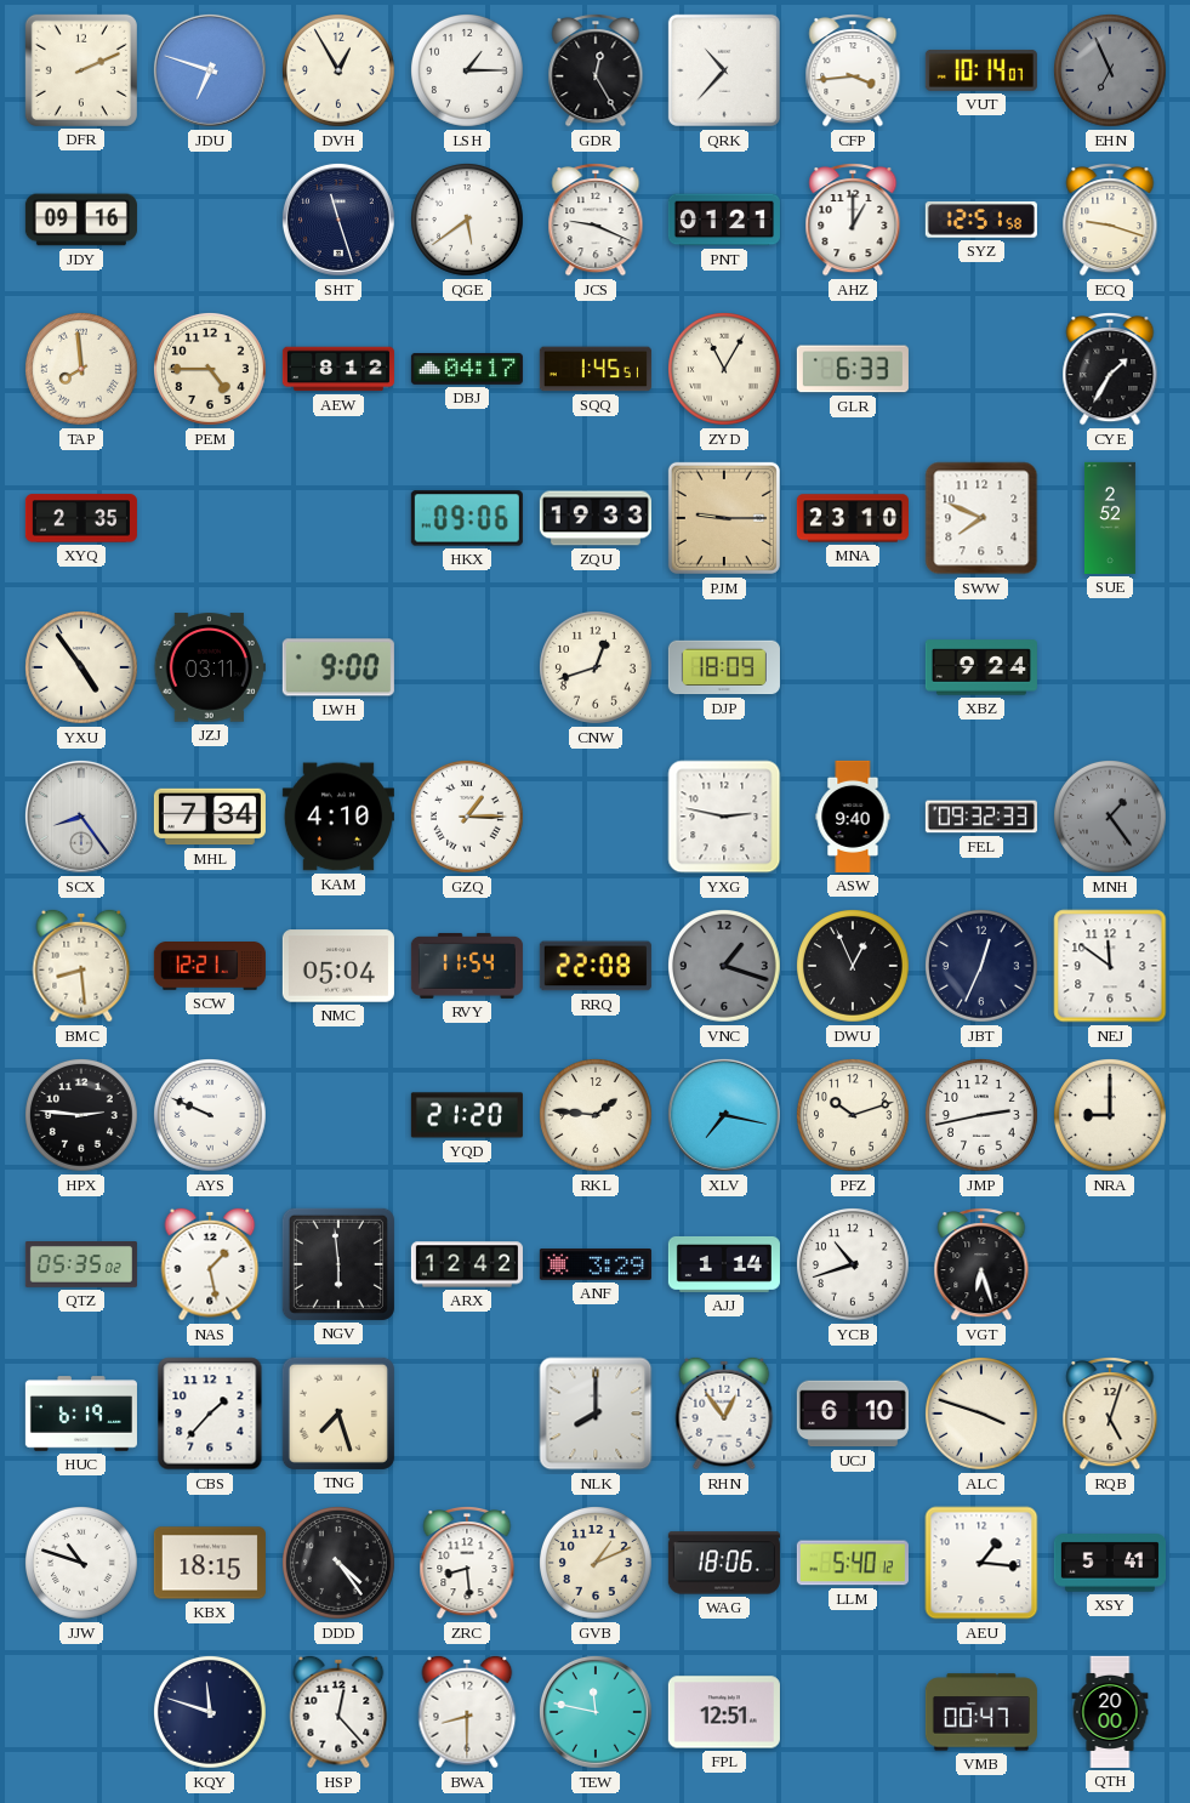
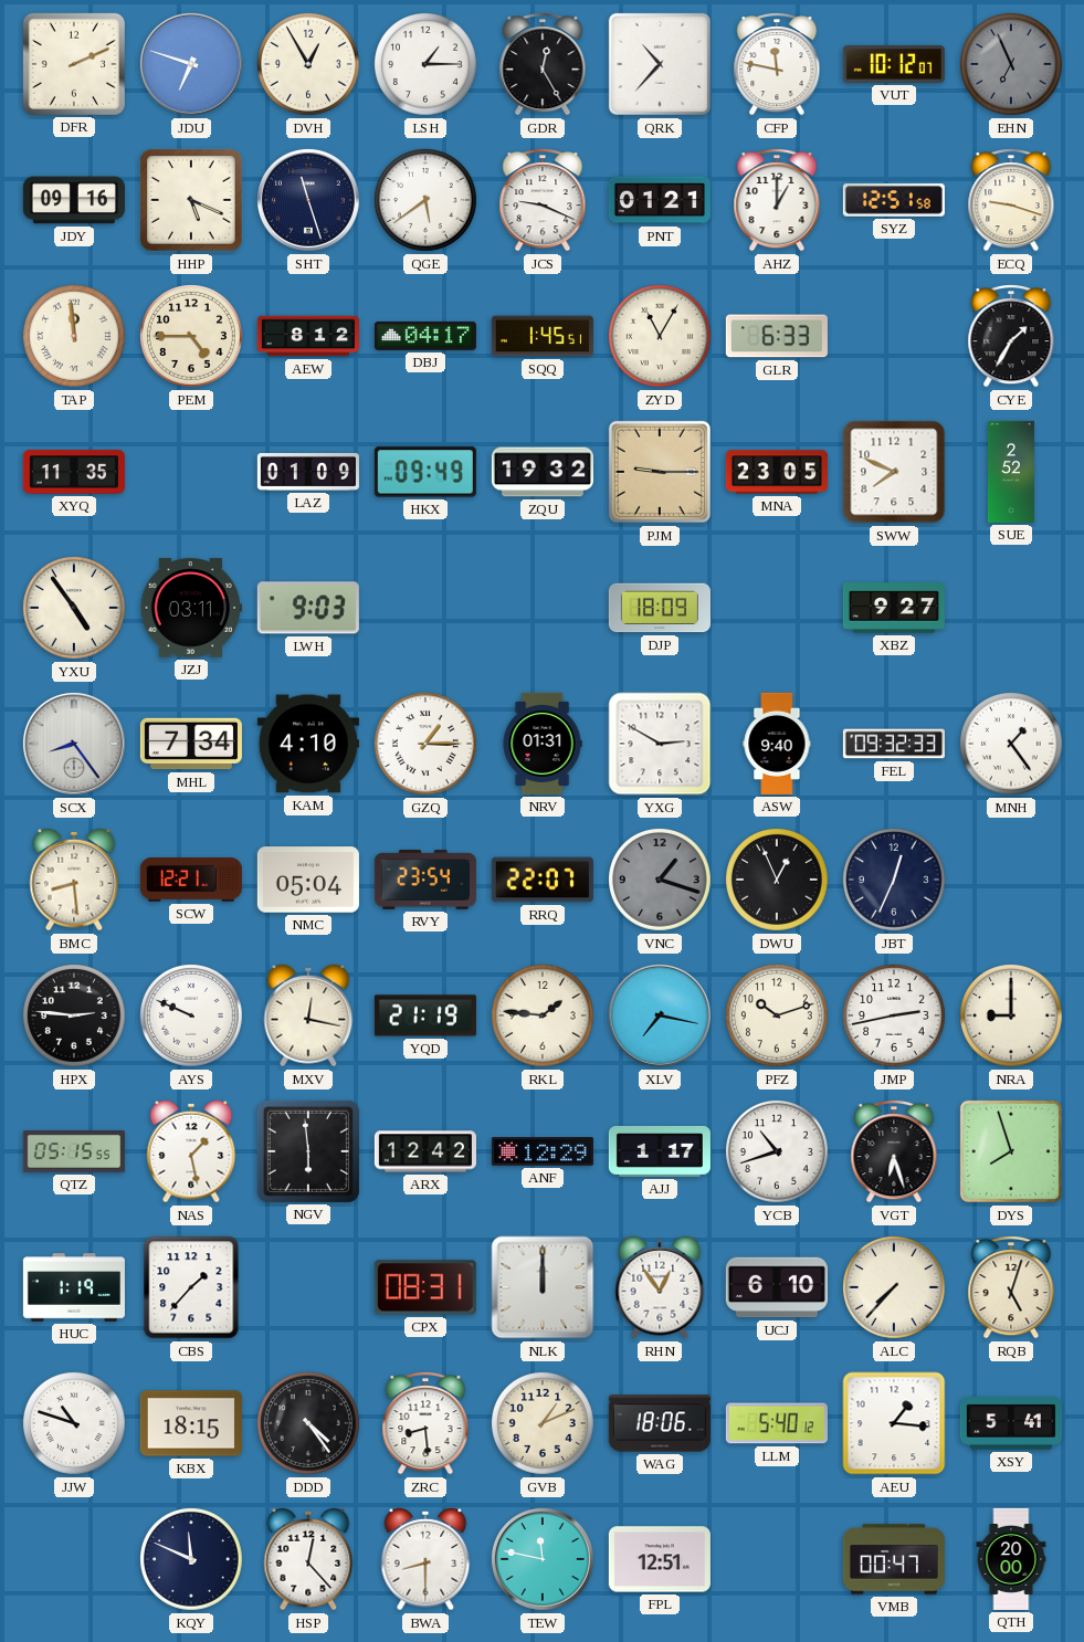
CFP: 3:44 -> 11:47 (777, 64)
VUT: 10:14 -> 10:12 (894, 64)
HHP: none -> 5:19 (191, 200)
TAP: 7:59 -> 11:59 (75, 337)
XYQ: 2:35 -> 11:35 (74, 472)
LAZ: none -> 01:09 (308, 472)
HKX: 09:06 -> 09:49 (425, 472)
ZQU: 19:33 -> 19:32 (543, 472)
MNA: 23:10 -> 23:05 (777, 472)
LWH: 9:00 -> 9:03 (308, 608)
CNW: 12:42 -> none (597, 669)
XBZ: 9:24 -> 9:27 (894, 608)
NRV: none -> 01:31 (543, 744)
YXG: 2:47 -> 2:50 (660, 744)
MNH dial: grey -> white (1012, 745)
RVY: 11:54 -> 23:54 (425, 880)
RRQ: 22:08 -> 22:07 (543, 880)
NEJ: 11:51 -> none (1110, 966)
MXV: none -> 12:17 (308, 1015)
YQD: 21:20 -> 21:19 (425, 1015)
QTZ: 05:35 -> 05:15 (74, 1152)
ANF: 3:29 -> 12:29 (543, 1151)
AJJ: 1:14 -> 1:17 (660, 1151)
DYS: none -> 7:57 (1011, 1151)
HUC: 6:19 -> 1:19 (74, 1287)
TNG: 7:27 -> none (338, 1414)
CPX: none -> 08:31 (425, 1287)
NLK: 8:00 -> 12:00 (543, 1287)
ALC: 3:48 -> 7:37 (895, 1288)
KQY: 11:48 -> 11:49 (192, 1560)
